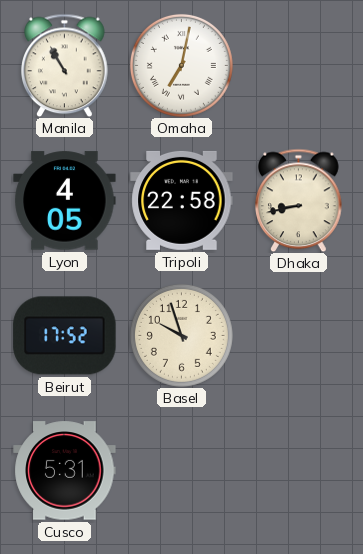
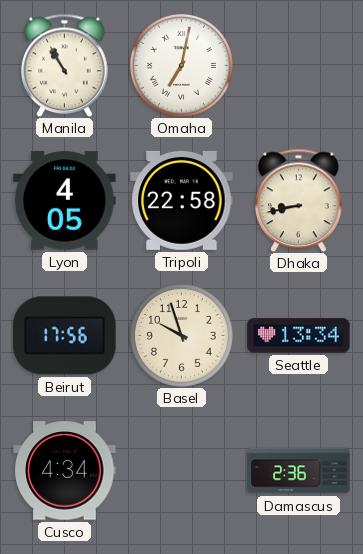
Beirut: 17:52 -> 17:56 (65, 336)
Seattle: none -> 13:34 (299, 336)
Cusco: 5:31 -> 4:34 (65, 471)
Damascus: none -> 2:36 (299, 471)
